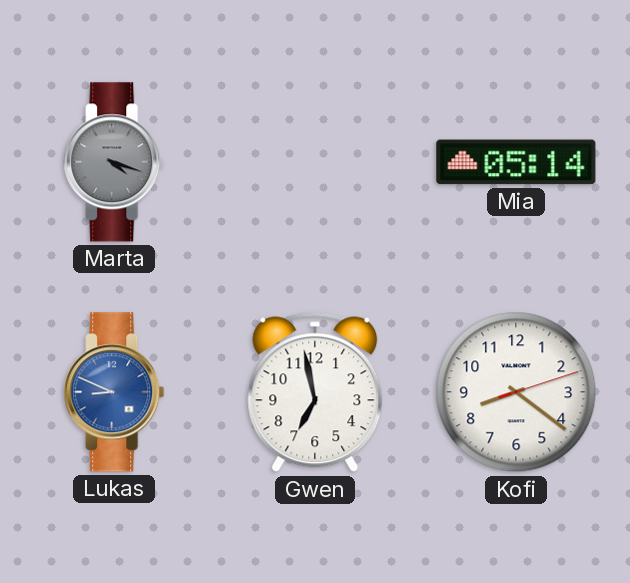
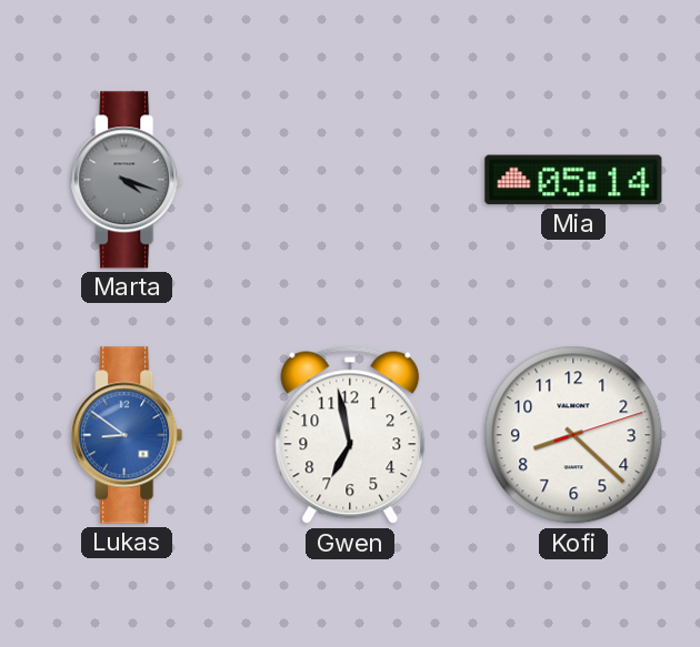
Lukas: 8:49 -> 8:51 (127, 435)
Kofi: 8:21 -> 8:22 (573, 435)
